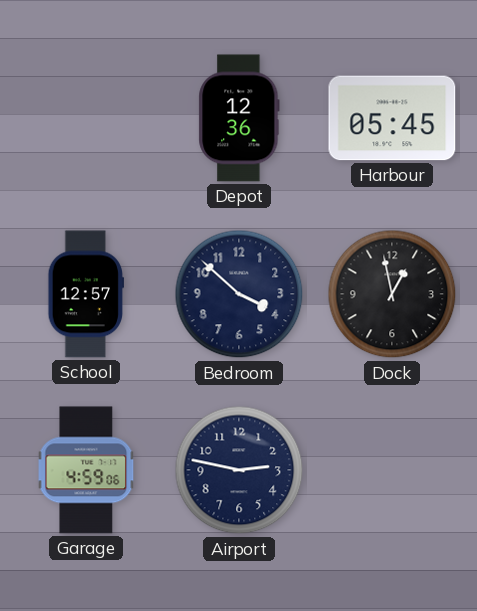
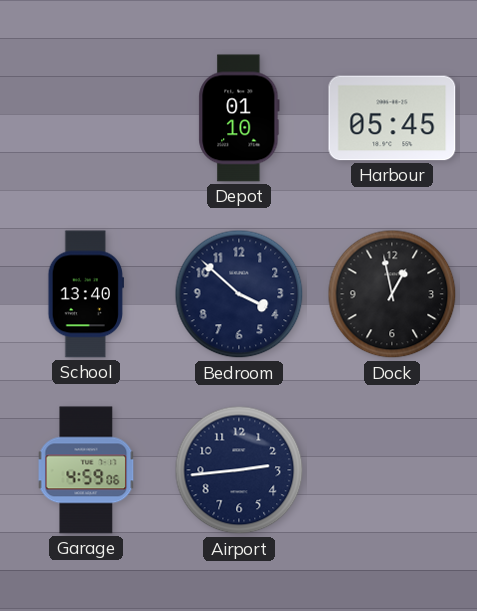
Depot: 12:36 -> 01:10 (239, 118)
School: 12:57 -> 13:40 (85, 294)
Airport: 2:47 -> 2:44 (239, 470)
